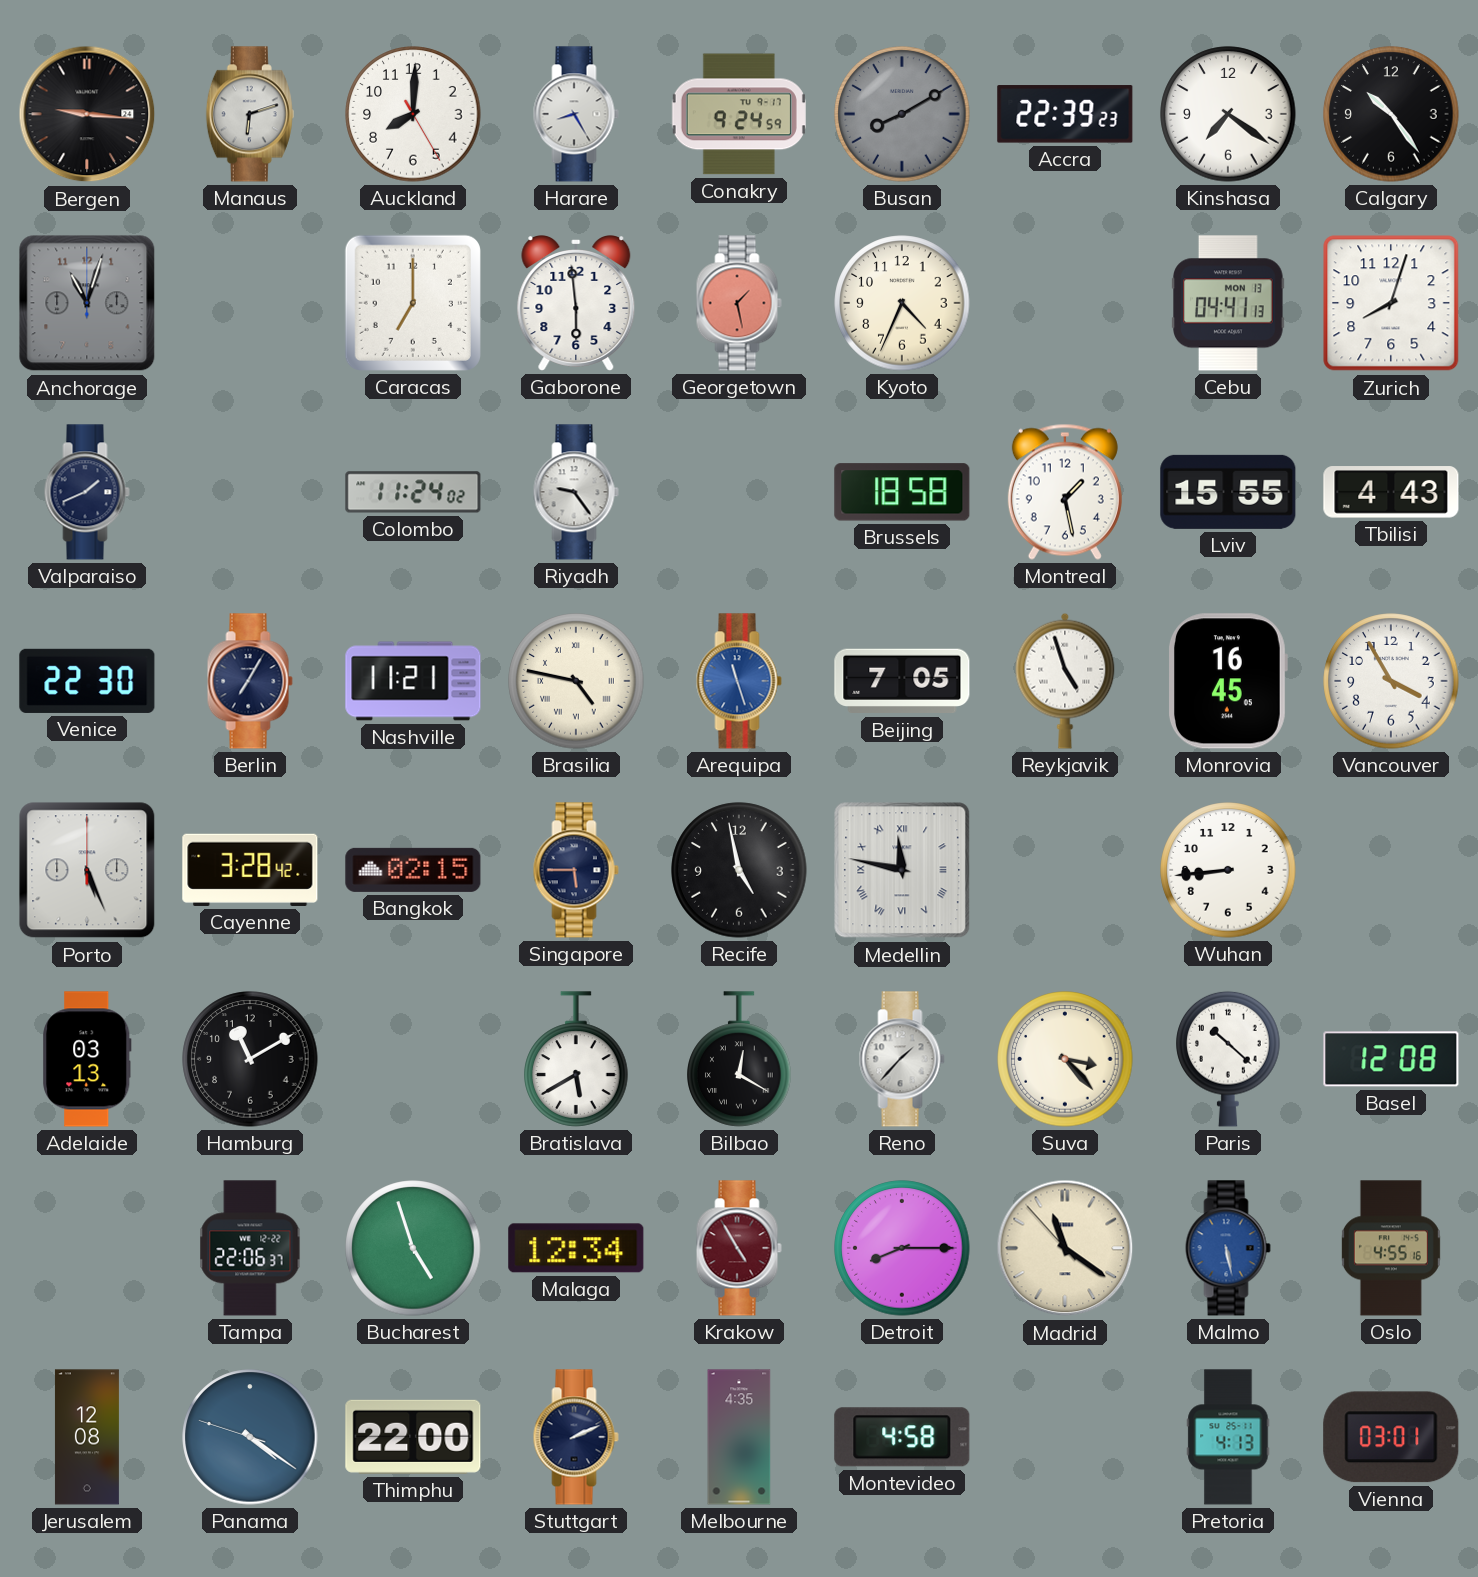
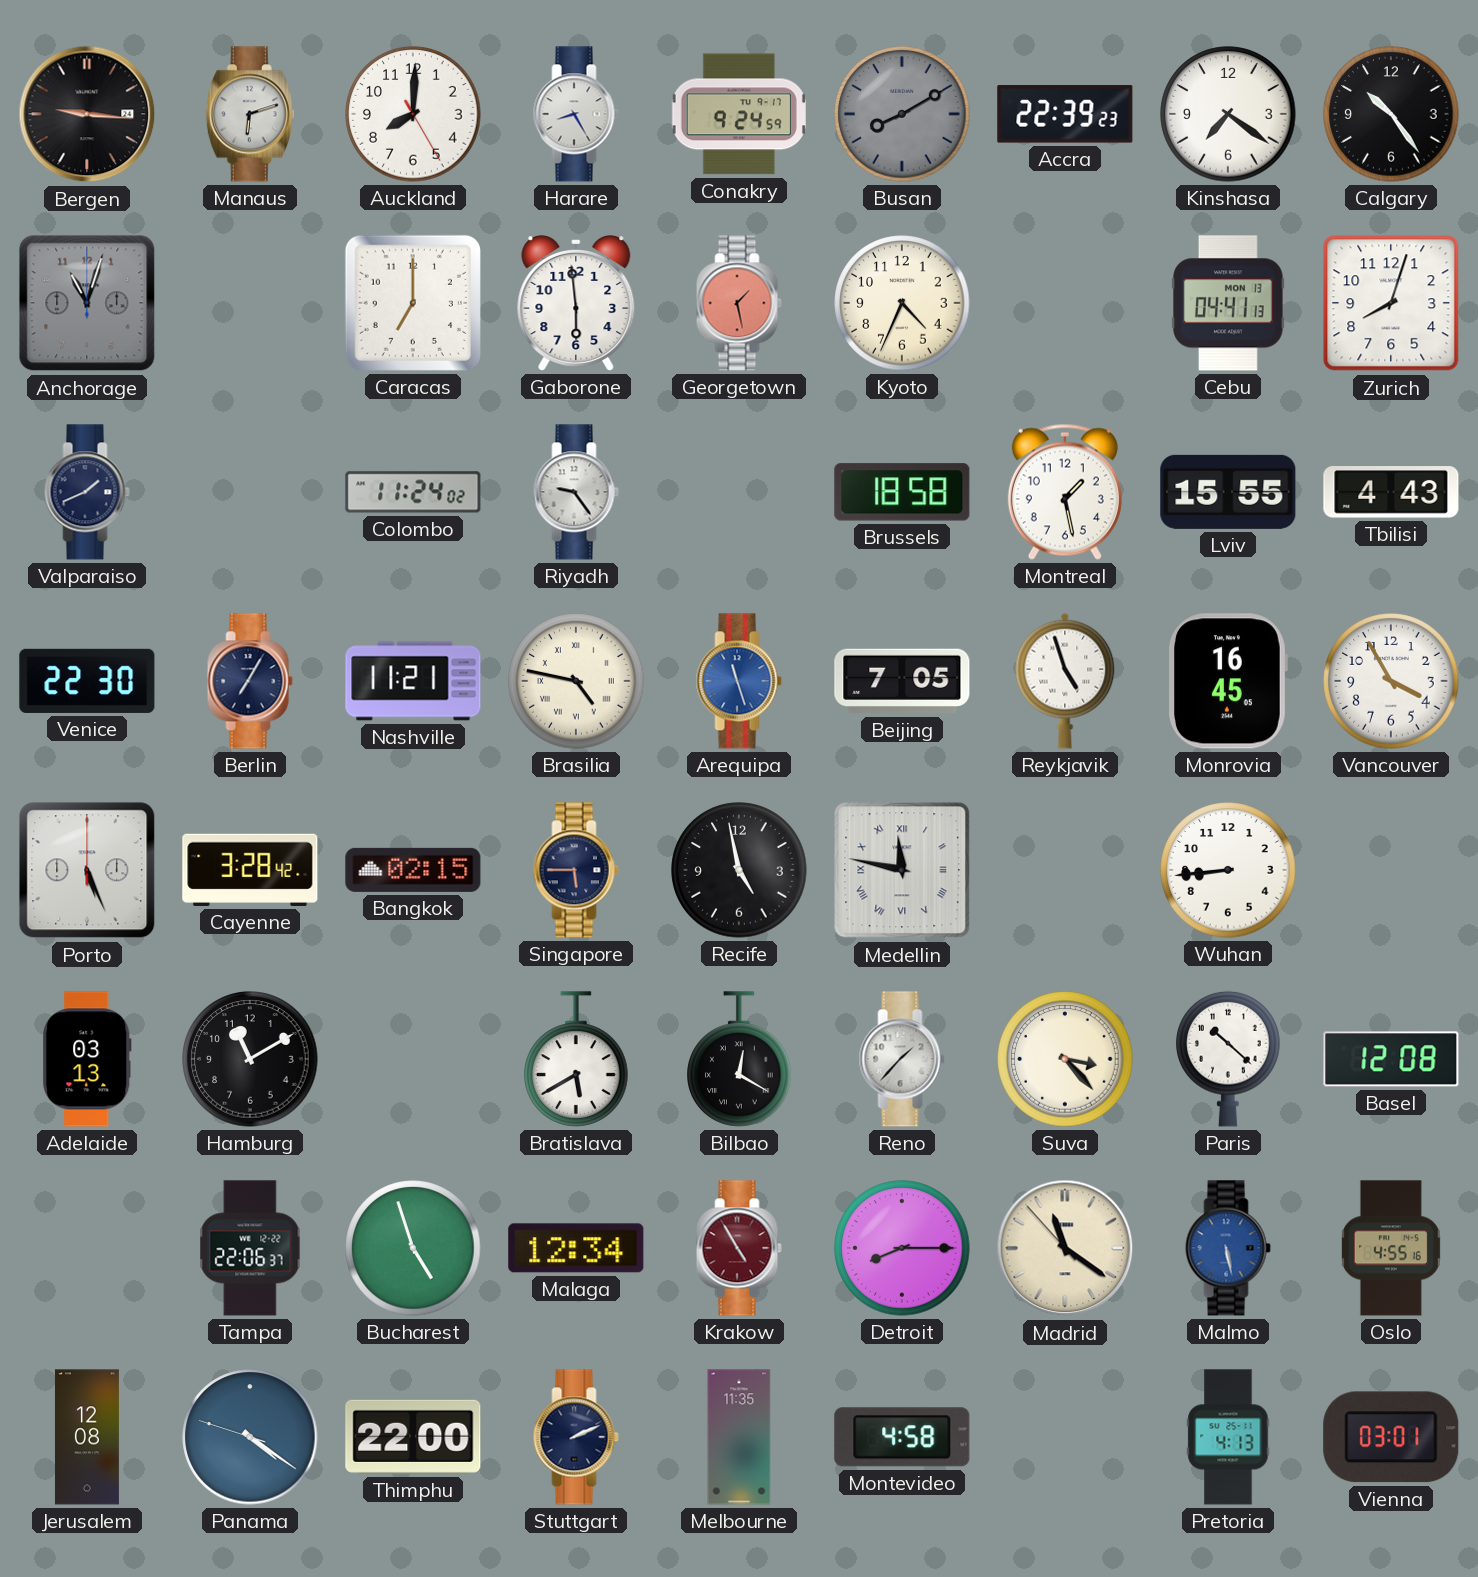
Melbourne: 4:35 -> 11:35 (739, 1437)
